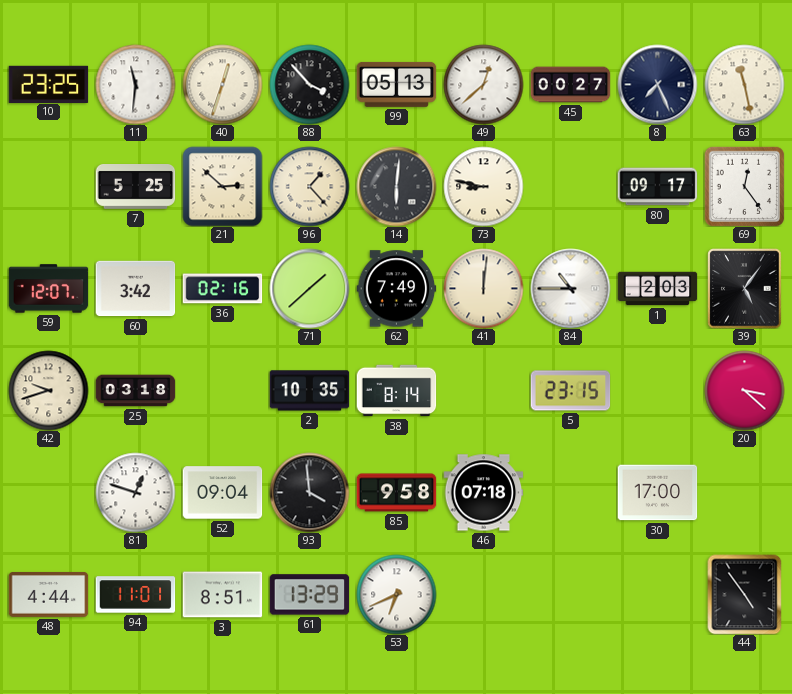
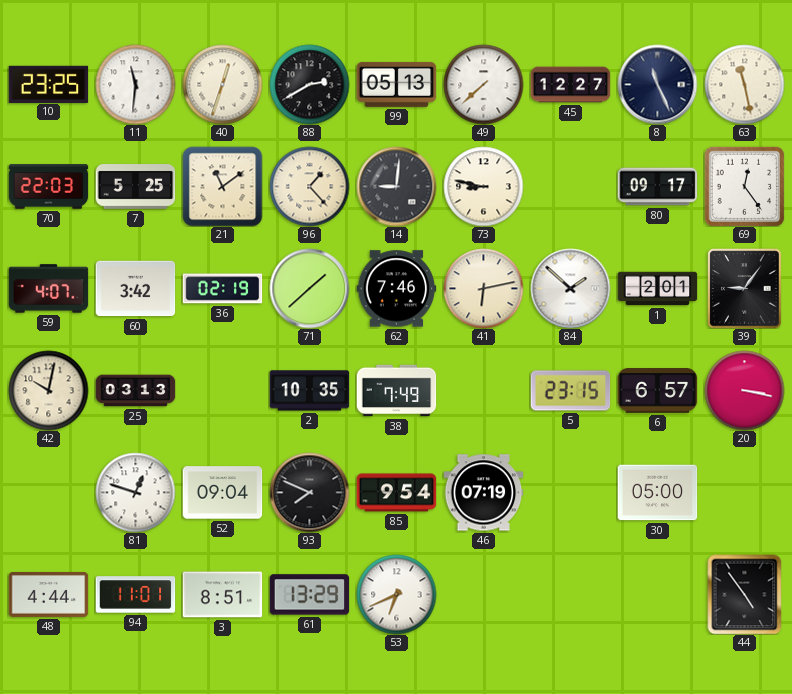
88: 3:53 -> 2:40 (309, 84)
49: 12:38 -> 7:38 (483, 84)
45: 00:27 -> 12:27 (570, 85)
8: 7:26 -> 11:26 (657, 84)
70: none -> 22:03 (48, 187)
21: 2:52 -> 11:09 (222, 186)
14: 6:01 -> 9:01 (396, 186)
59: 12:07 -> 4:07 (48, 289)
36: 02:16 -> 02:19 (222, 289)
62: 7:49 -> 7:46 (396, 289)
41: 12:01 -> 6:13 (483, 288)
84: 10:45 -> 1:52 (570, 288)
1: 2:03 -> 2:01 (657, 289)
39: 5:06 -> 9:06 (745, 288)
42: 9:42 -> 10:02 (48, 390)
25: 03:18 -> 03:13 (135, 391)
38: 8:14 -> 7:49 (396, 391)
6: none -> 6:57 (657, 391)
20: 3:22 -> 3:17 (744, 390)
93: 3:59 -> 7:49 (309, 492)
85: 9:58 -> 9:54 (396, 493)
46: 07:18 -> 07:19 (483, 493)
30: 17:00 -> 05:00 (657, 493)
